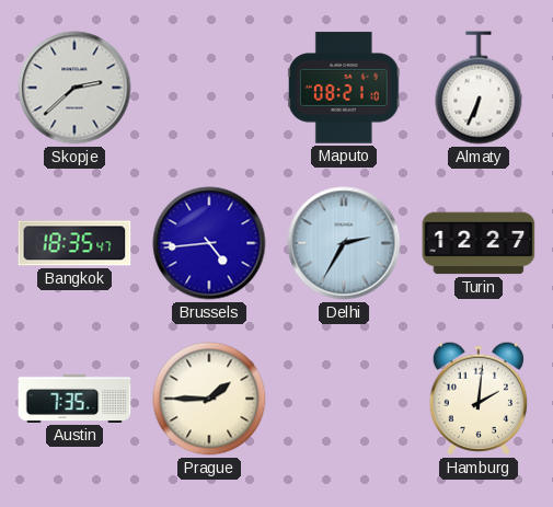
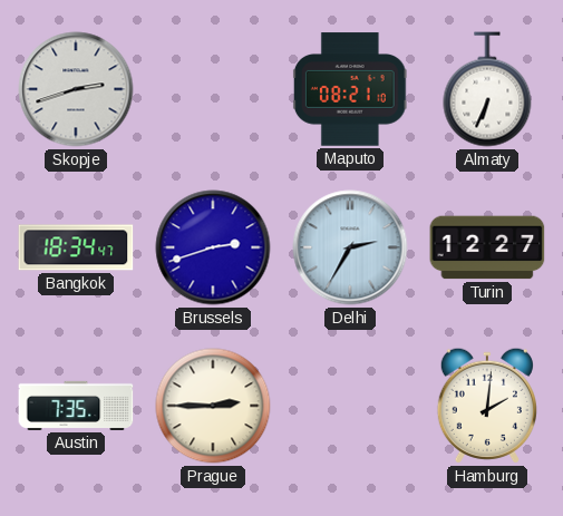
Skopje: 2:38 -> 2:42 (76, 89)
Bangkok: 18:35 -> 18:34 (76, 247)
Brussels: 4:44 -> 2:42 (213, 247)
Prague: 1:45 -> 2:45 (213, 406)
